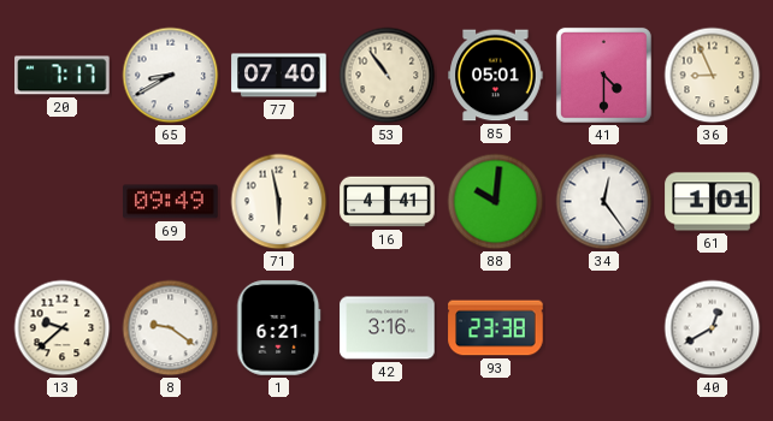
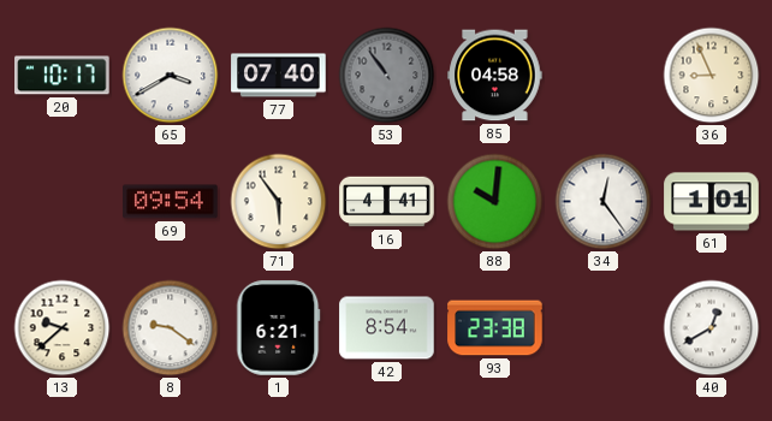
20: 7:17 -> 10:17 (63, 76)
65: 8:40 -> 3:40 (171, 76)
53 dial: cream -> grey (387, 76)
85: 05:01 -> 04:58 (495, 76)
41: 4:30 -> none (603, 75)
69: 09:49 -> 09:54 (171, 202)
71: 5:58 -> 5:54 (279, 202)
42: 3:16 -> 8:54 (387, 328)
